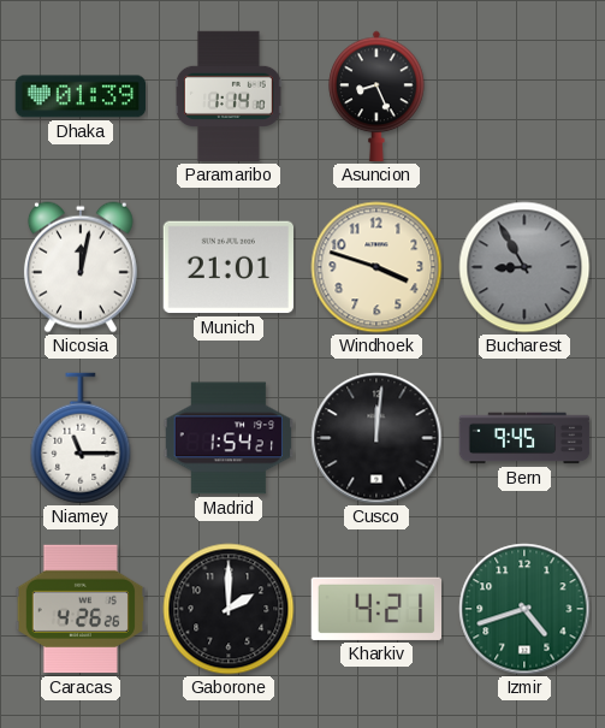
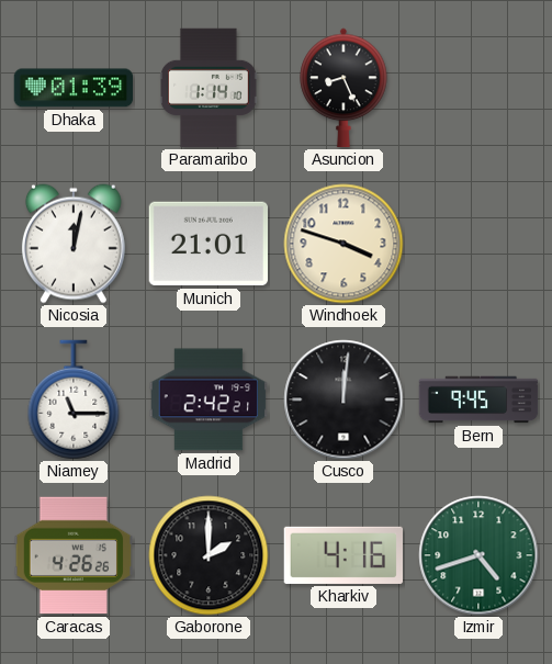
Bucharest: 8:55 -> none (524, 267)
Madrid: 1:54 -> 2:42 (207, 399)
Kharkiv: 4:21 -> 4:16 (342, 555)
